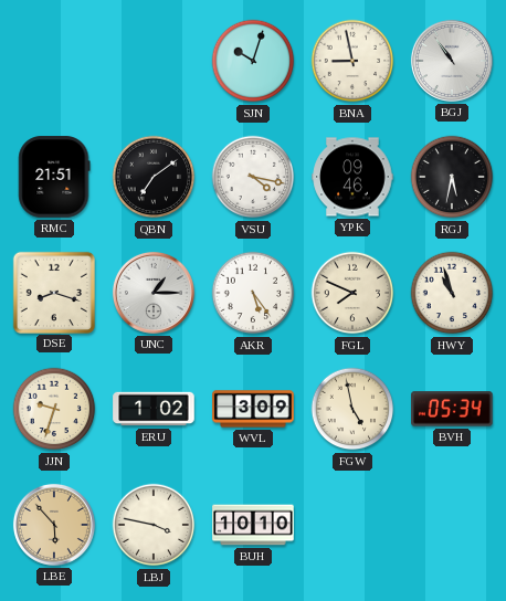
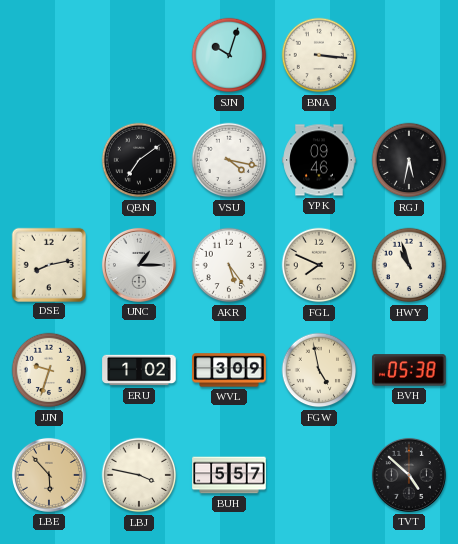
BNA: 8:58 -> 3:16 (319, 55)
BGJ: 10:54 -> none (452, 61)
RMC: 21:51 -> none (54, 177)
DSE: 8:18 -> 8:13 (48, 264)
BVH: 05:34 -> 05:38 (409, 370)
BUH: 10:10 -> 5:57 (229, 475)
TVT: none -> 4:52 (409, 475)
